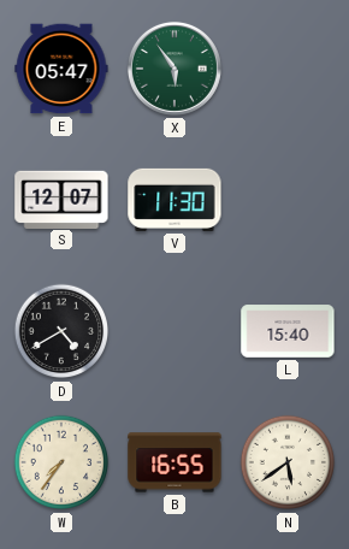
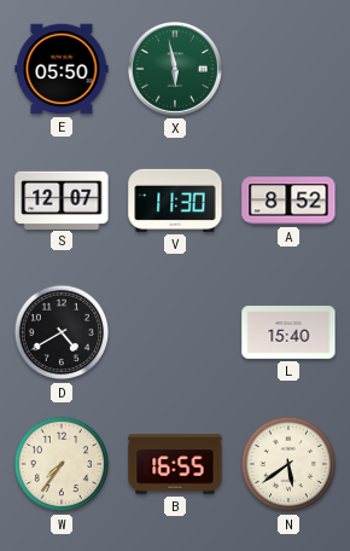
E: 05:47 -> 05:50 (62, 69)
X: 5:54 -> 5:58 (175, 69)
A: none -> 8:52 (288, 201)
